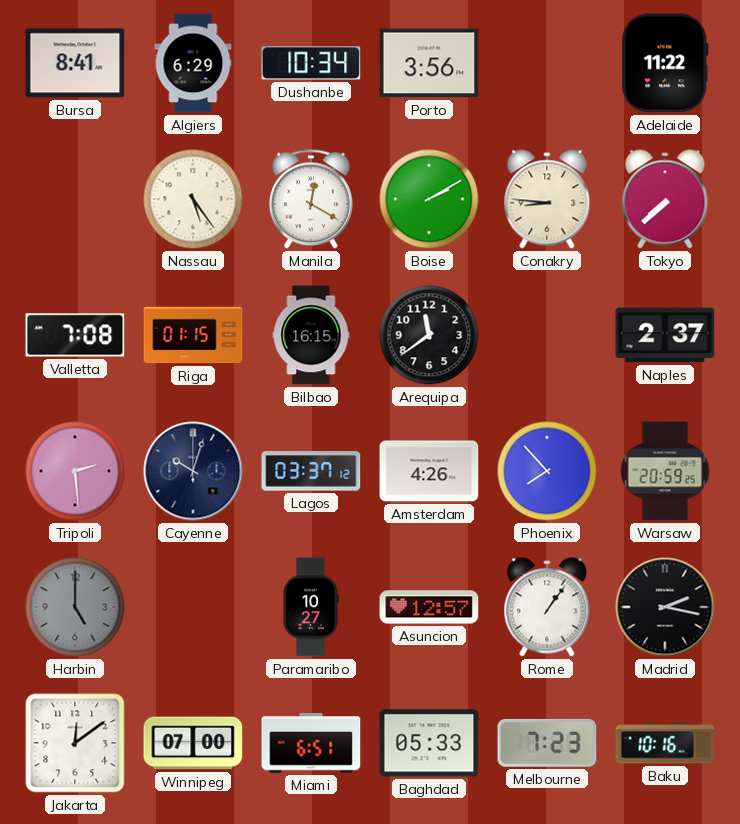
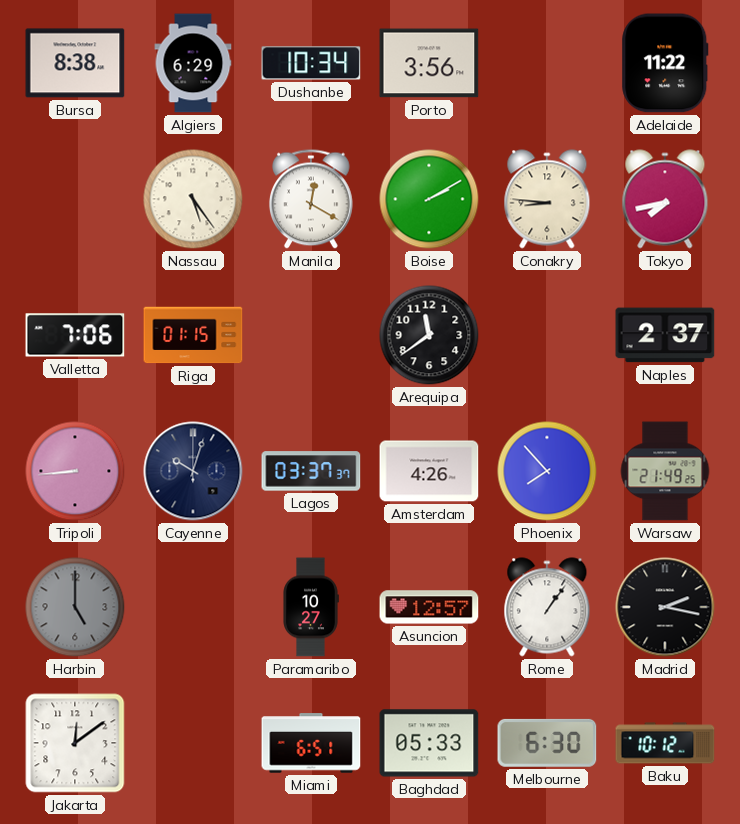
Bursa: 8:41 -> 8:38 (75, 63)
Tokyo: 7:38 -> 7:43 (665, 199)
Valletta: 7:08 -> 7:06 (75, 335)
Bilbao: 16:15 -> none (311, 335)
Tripoli: 2:29 -> 8:44 (75, 471)
Lagos: 03:37:12 -> 03:37:37 (311, 471)
Warsaw: 20:59 -> 21:49 (665, 471)
Winnipeg: 07:00 -> none (193, 743)
Melbourne: 7:23 -> 6:30 (547, 743)
Baku: 10:16 -> 10:12 (665, 743)
